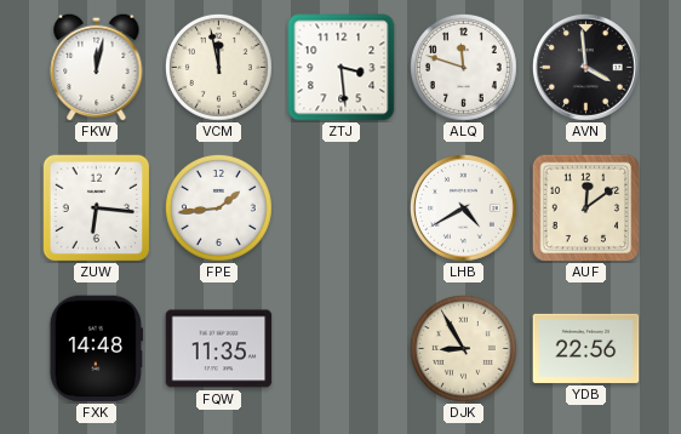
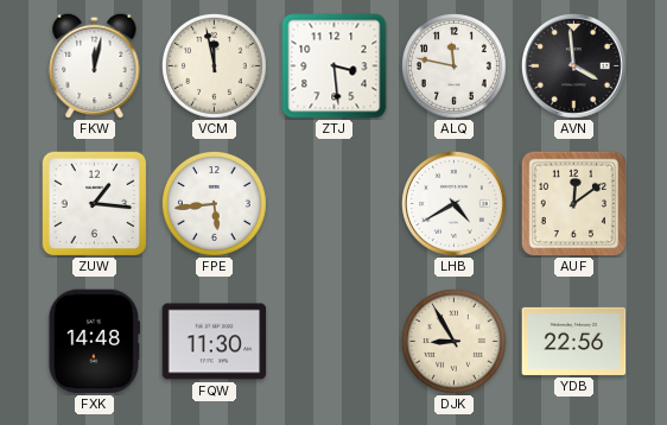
ALQ: 11:48 -> 11:47 (453, 65)
ZUW: 6:16 -> 1:16 (94, 203)
FPE: 1:44 -> 5:44 (214, 203)
FQW: 11:35 -> 11:30 (215, 342)
